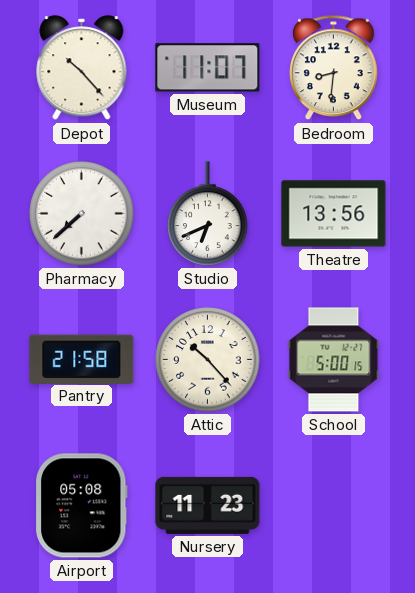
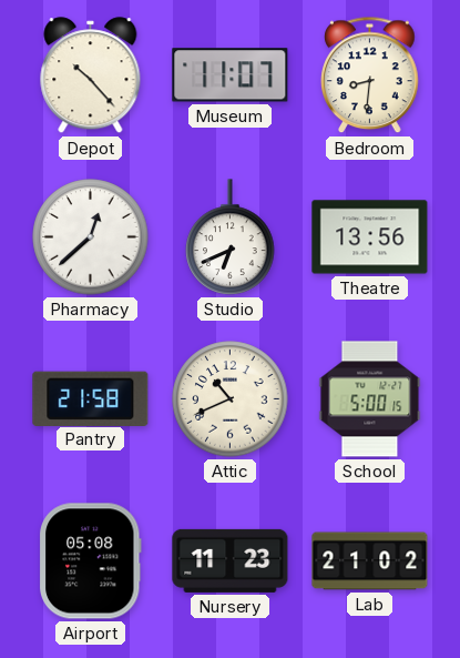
Pharmacy: 7:38 -> 12:38 (91, 237)
Attic: 10:23 -> 10:41 (231, 399)
Lab: none -> 21:02 (370, 561)
